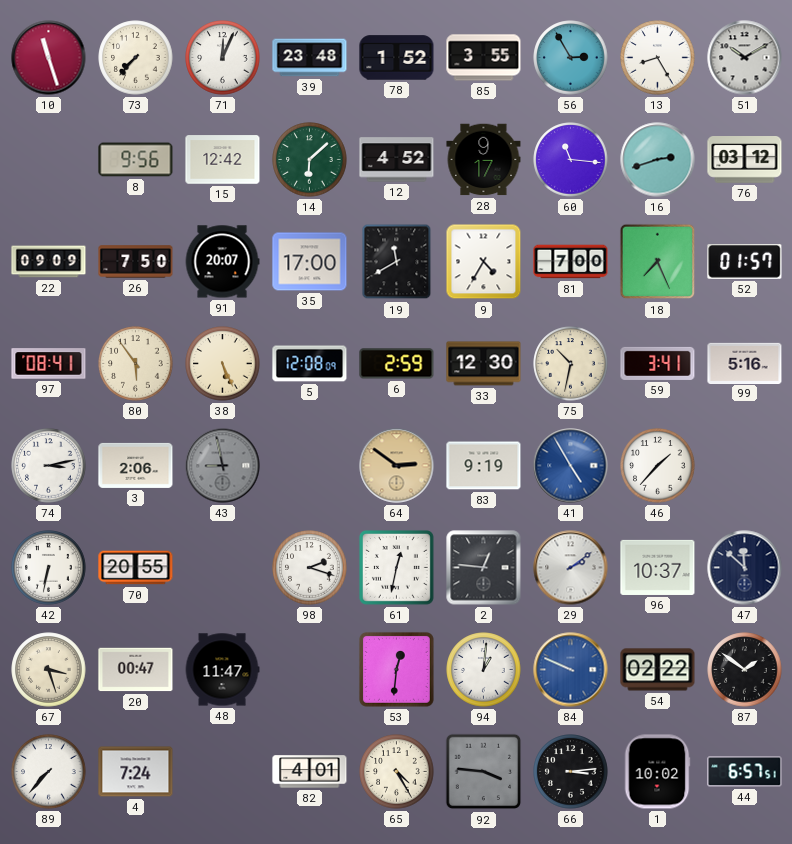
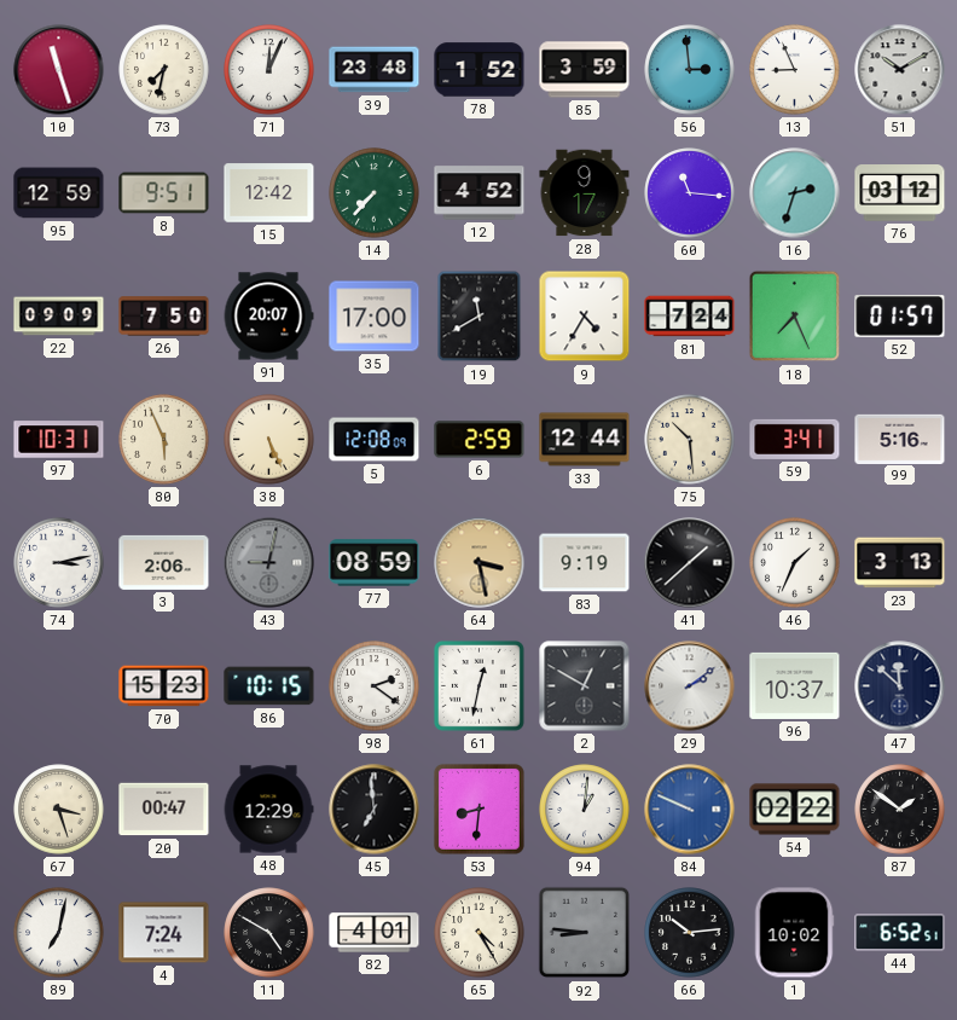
73: 7:37 -> 7:32 (164, 70)
85: 3:55 -> 3:59 (585, 70)
56: 2:55 -> 2:59 (690, 70)
13: 8:25 -> 8:56 (795, 70)
95: none -> 12:59 (59, 193)
8: 9:56 -> 9:51 (164, 193)
14: 6:08 -> 7:37 (375, 193)
16: 2:42 -> 2:33 (795, 193)
81: 7:00 -> 7:24 (690, 317)
97: 08:41 -> 10:31 (59, 440)
80: 5:54 -> 5:56 (164, 440)
33: 12:30 -> 12:44 (585, 440)
75: 10:32 -> 10:29 (690, 440)
43: 8:58 -> 9:02 (269, 563)
77: none -> 08:59 (375, 563)
64: 2:51 -> 3:28 (480, 563)
41: 4:55 -> 1:38 (690, 563)
41 dial: blue -> black (690, 563)
46: 1:37 -> 1:34 (795, 563)
23: none -> 3:13 (900, 563)
42: 6:32 -> none (49, 568)
70: 20:55 -> 15:23 (164, 686)
86: none -> 10:15 (269, 686)
98: 2:18 -> 2:21 (375, 686)
2: 12:46 -> 12:50 (585, 686)
48: 11:47 -> 12:29 (268, 810)
45: none -> 6:59 (375, 810)
53: 12:31 -> 8:31 (478, 809)
89: 7:37 -> 7:02 (59, 933)
11: none -> 4:50 (269, 933)
92: 3:46 -> 8:46 (585, 933)
66: 3:14 -> 10:14 (690, 933)
44: 6:57 -> 6:52 (900, 933)
